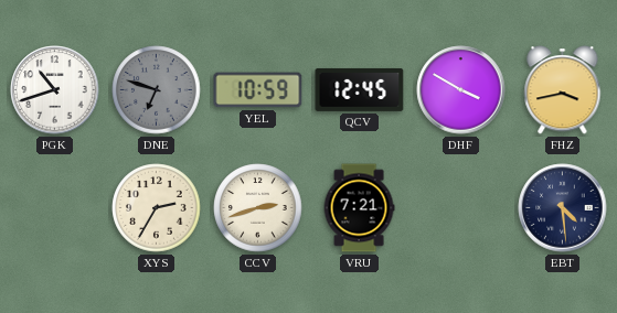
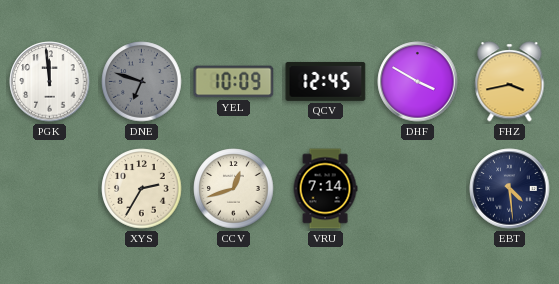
PGK: 10:42 -> 11:59 (50, 82)
YEL: 10:59 -> 10:09 (234, 82)
CCV: 2:42 -> 12:42 (234, 189)
VRU: 7:21 -> 7:14 (325, 189)
